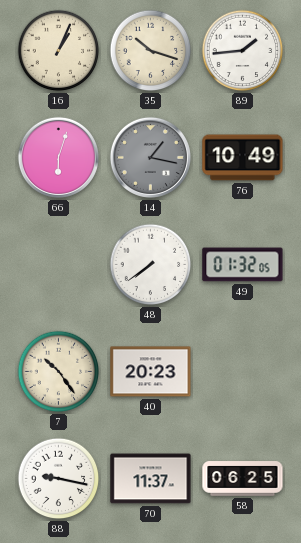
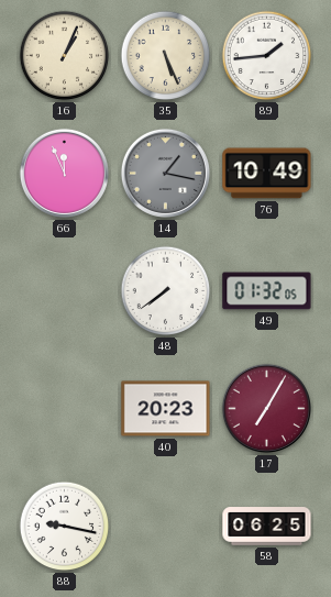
35: 10:18 -> 5:26 (166, 56)
66: 6:03 -> 11:56 (64, 173)
7: 10:24 -> none (59, 372)
17: none -> 7:05 (266, 408)
70: 11:37 -> none (151, 479)
